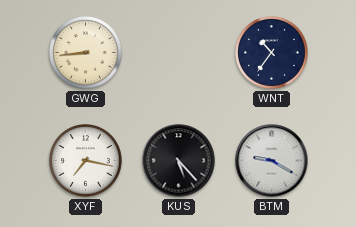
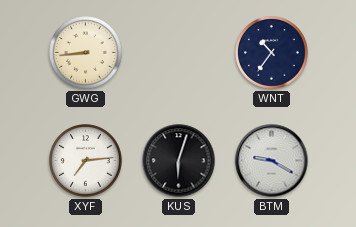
XYF: 7:17 -> 7:14 (86, 161)
KUS: 5:23 -> 6:03 (179, 161)
